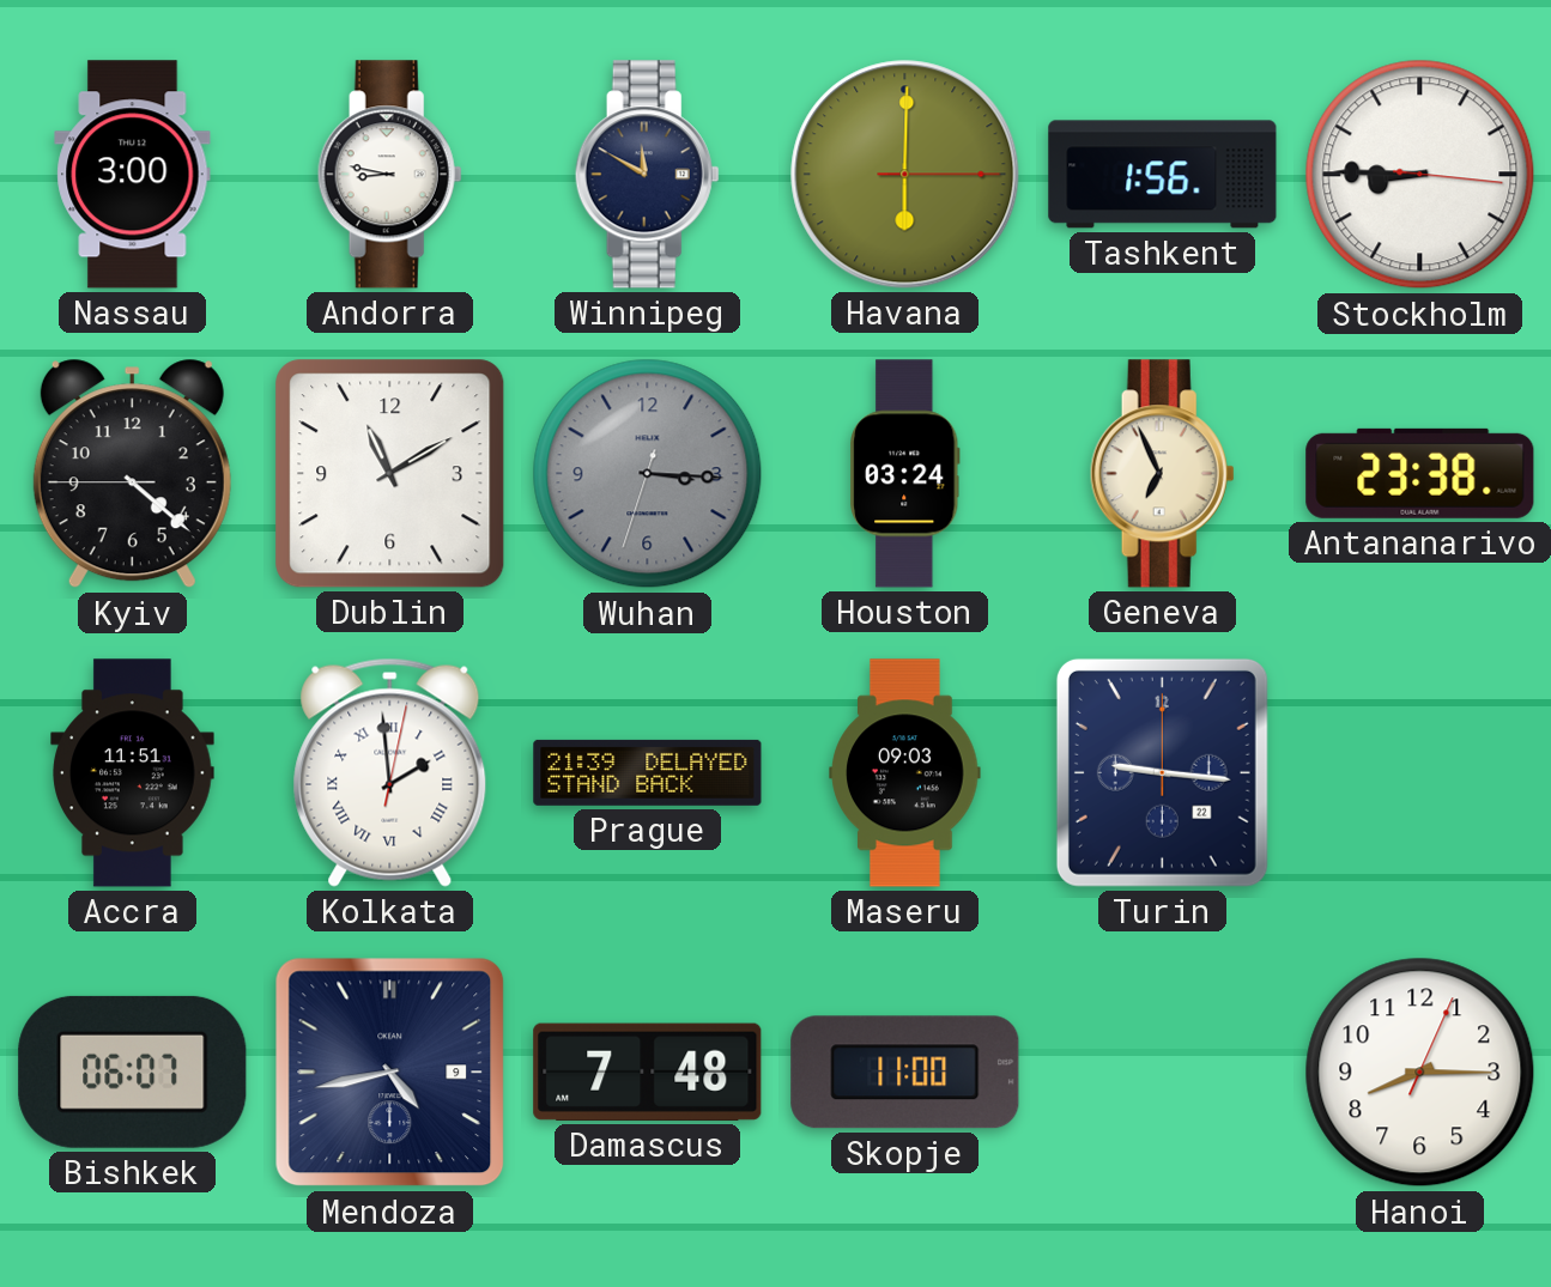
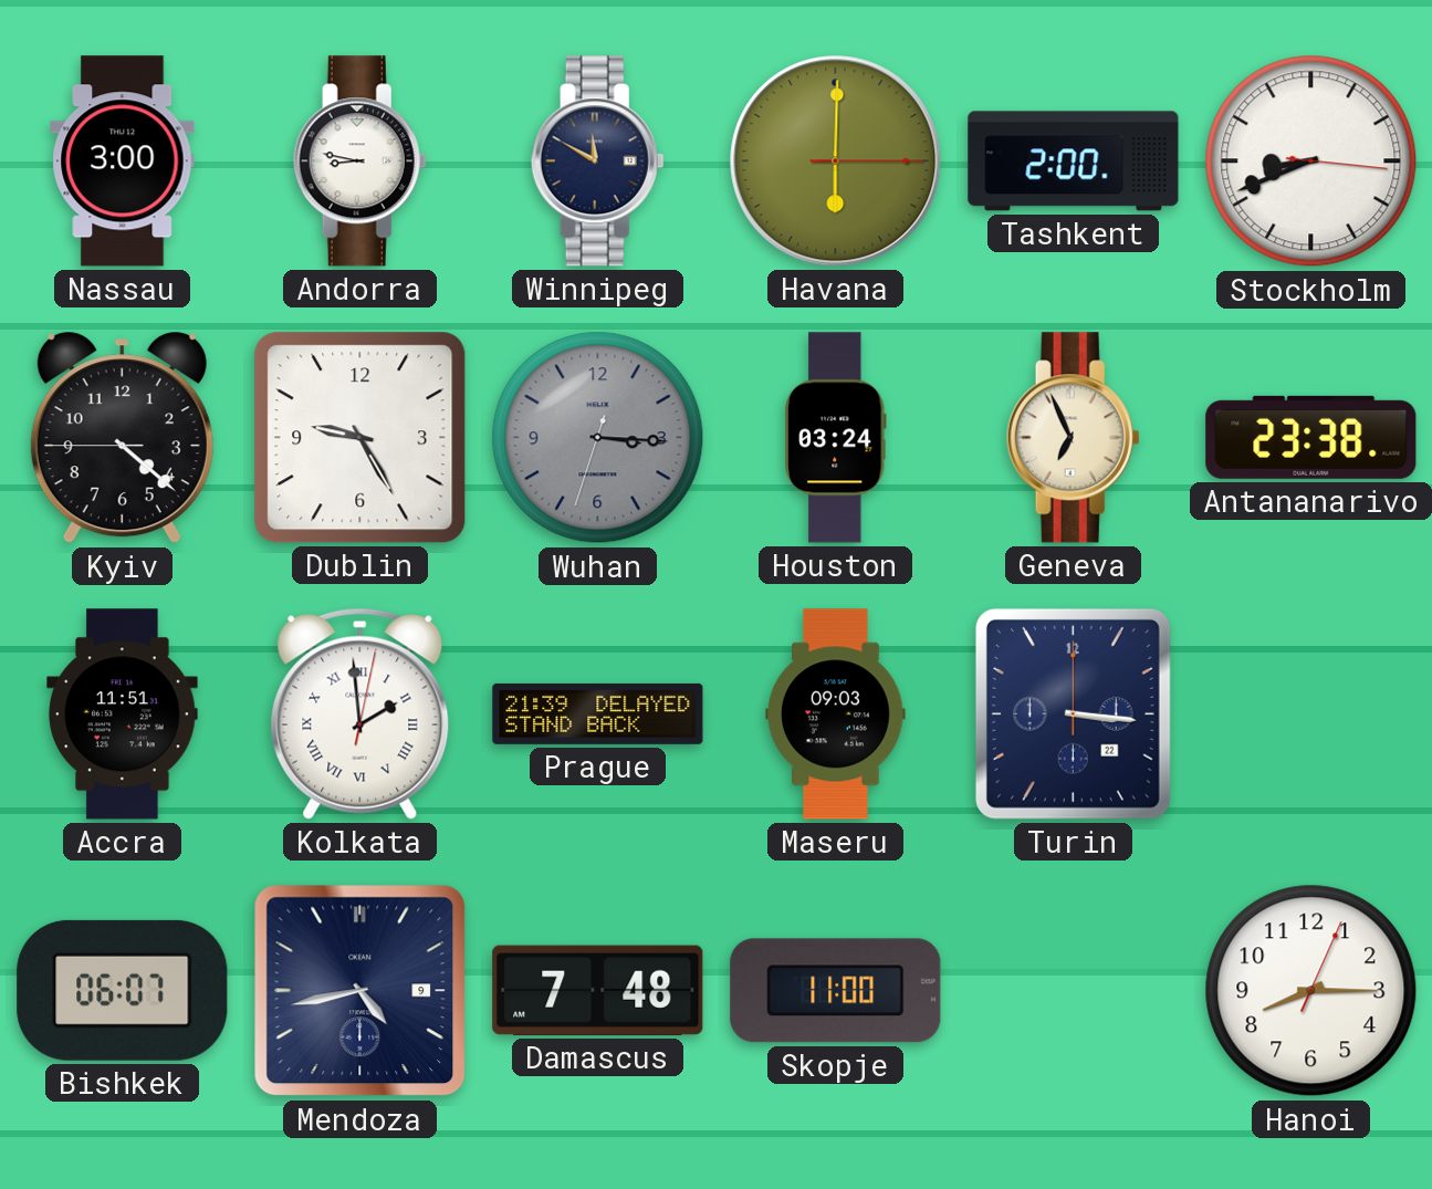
Tashkent: 1:56 -> 2:00 (1074, 161)
Stockholm: 8:45 -> 8:41 (1311, 161)
Dublin: 11:10 -> 9:25 (360, 438)
Turin: 9:16 -> 3:16 (1073, 713)
